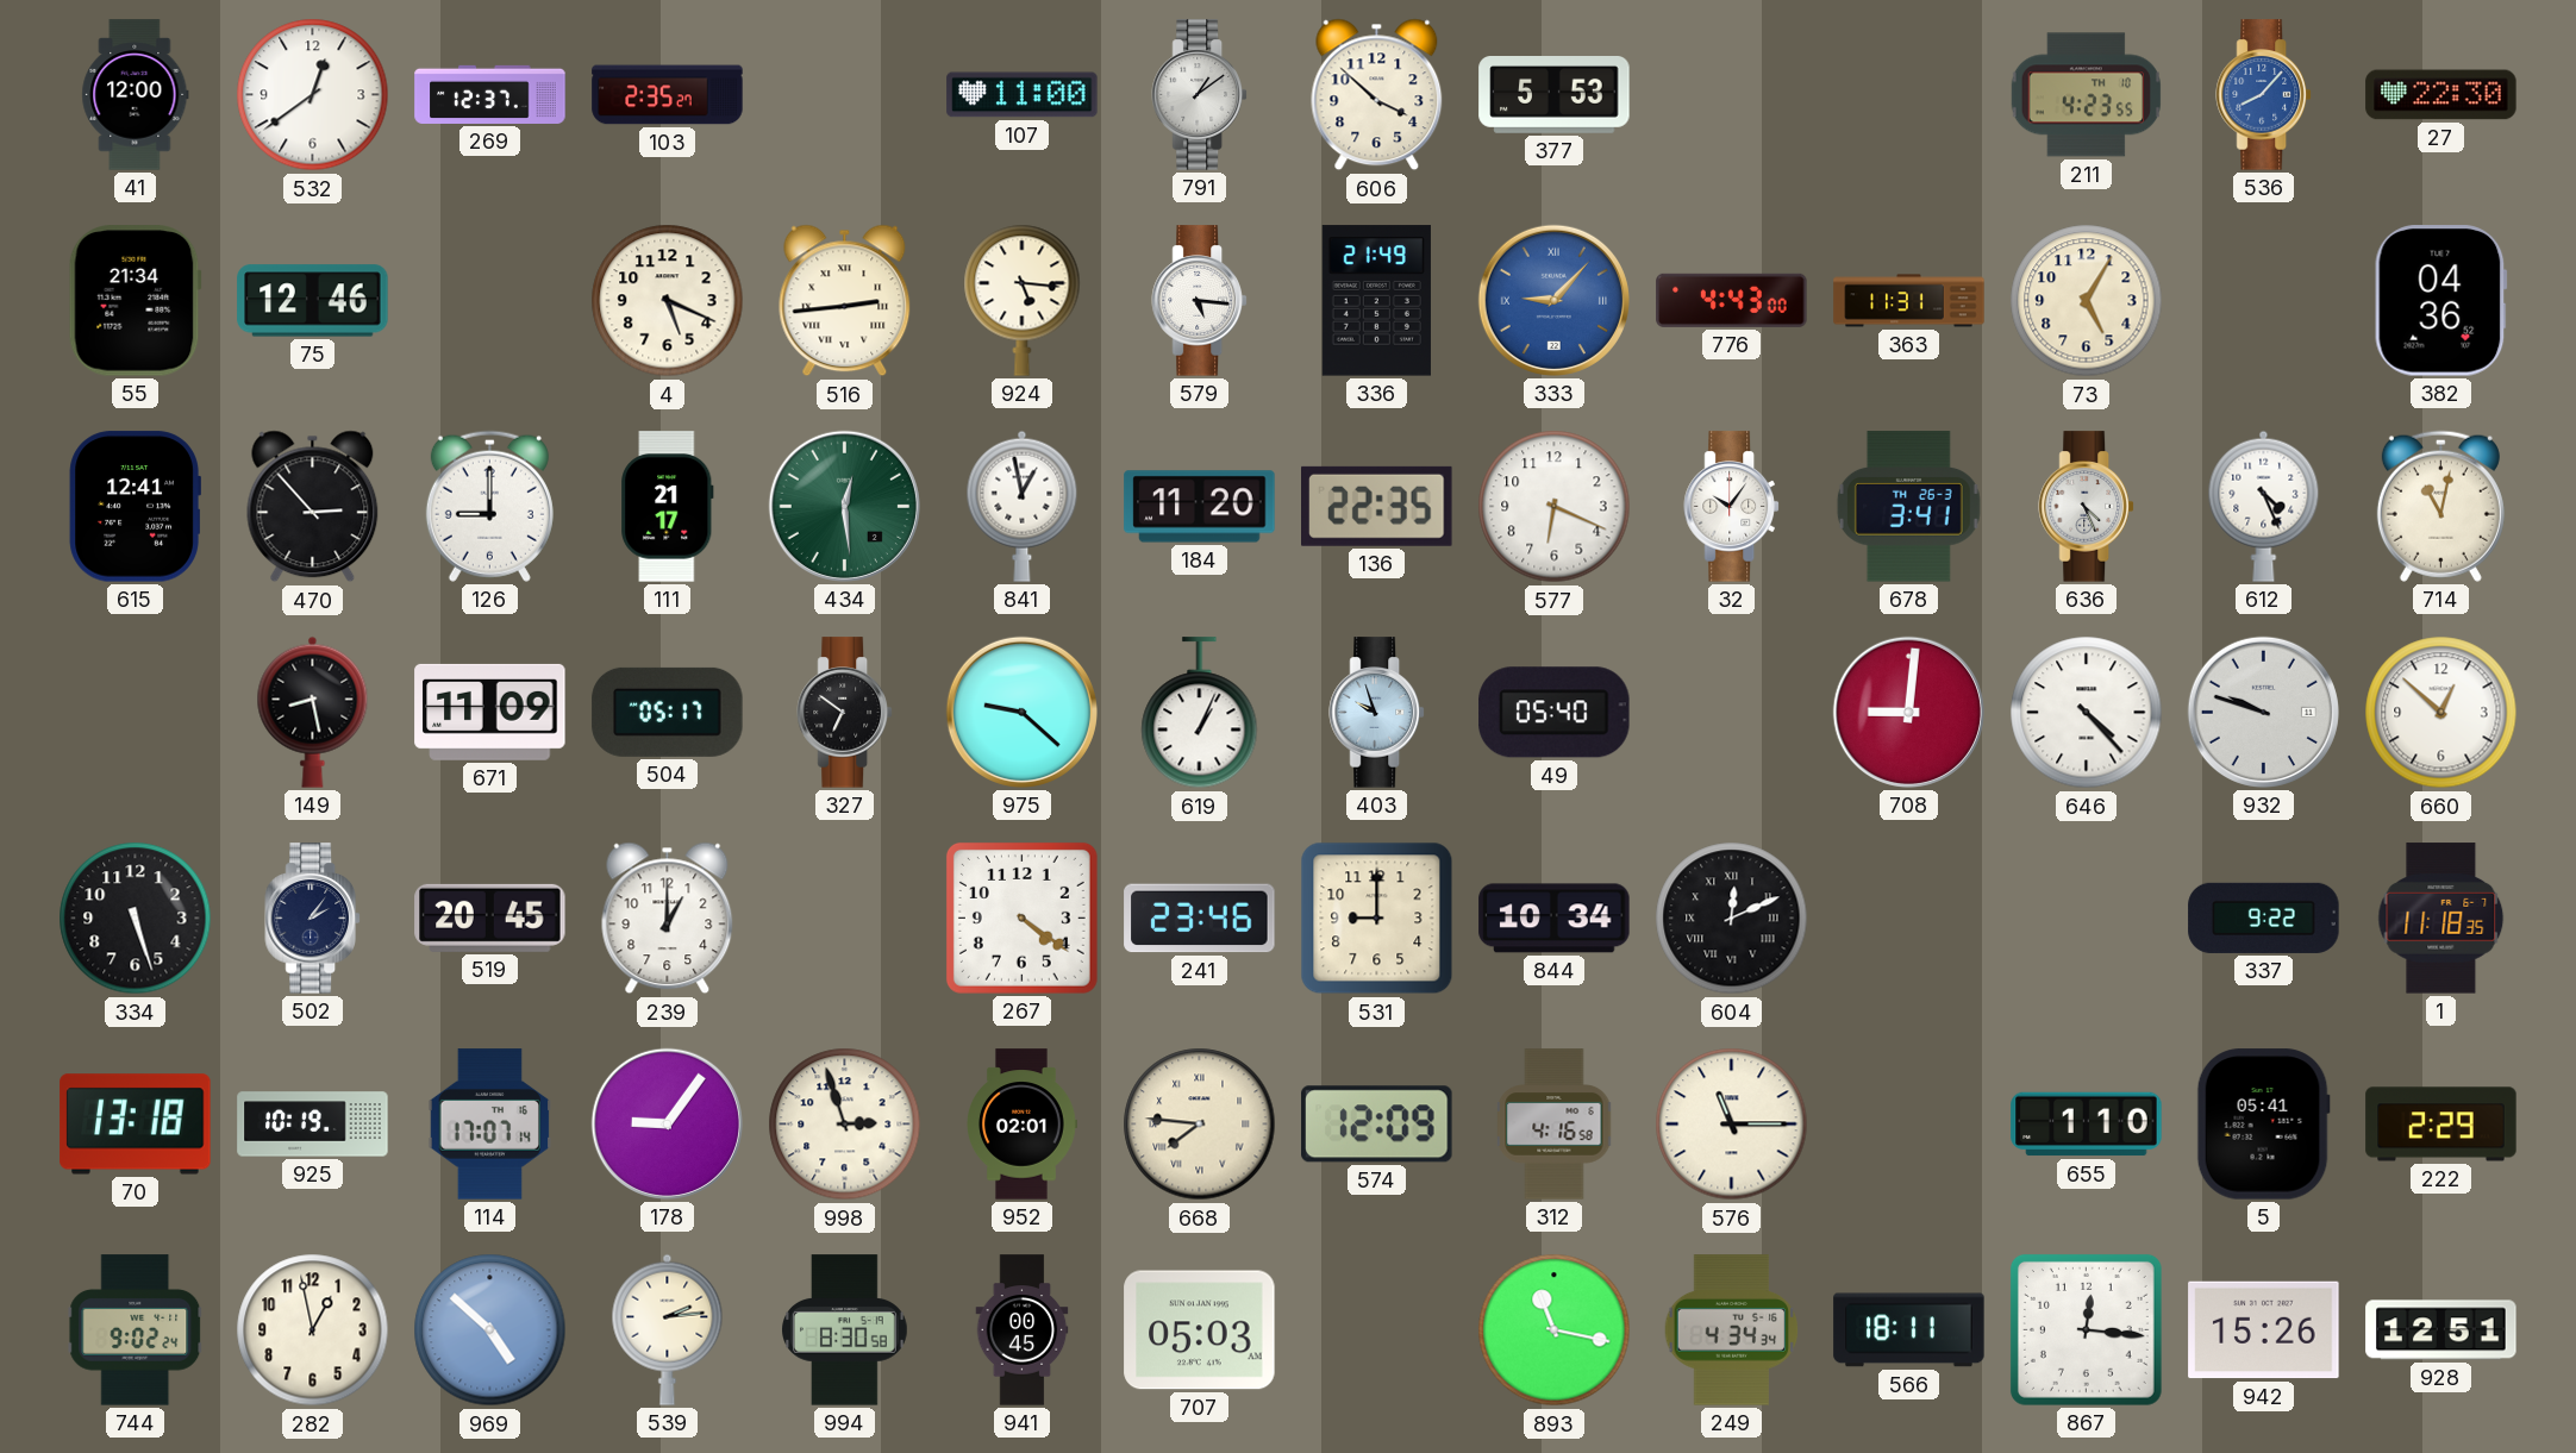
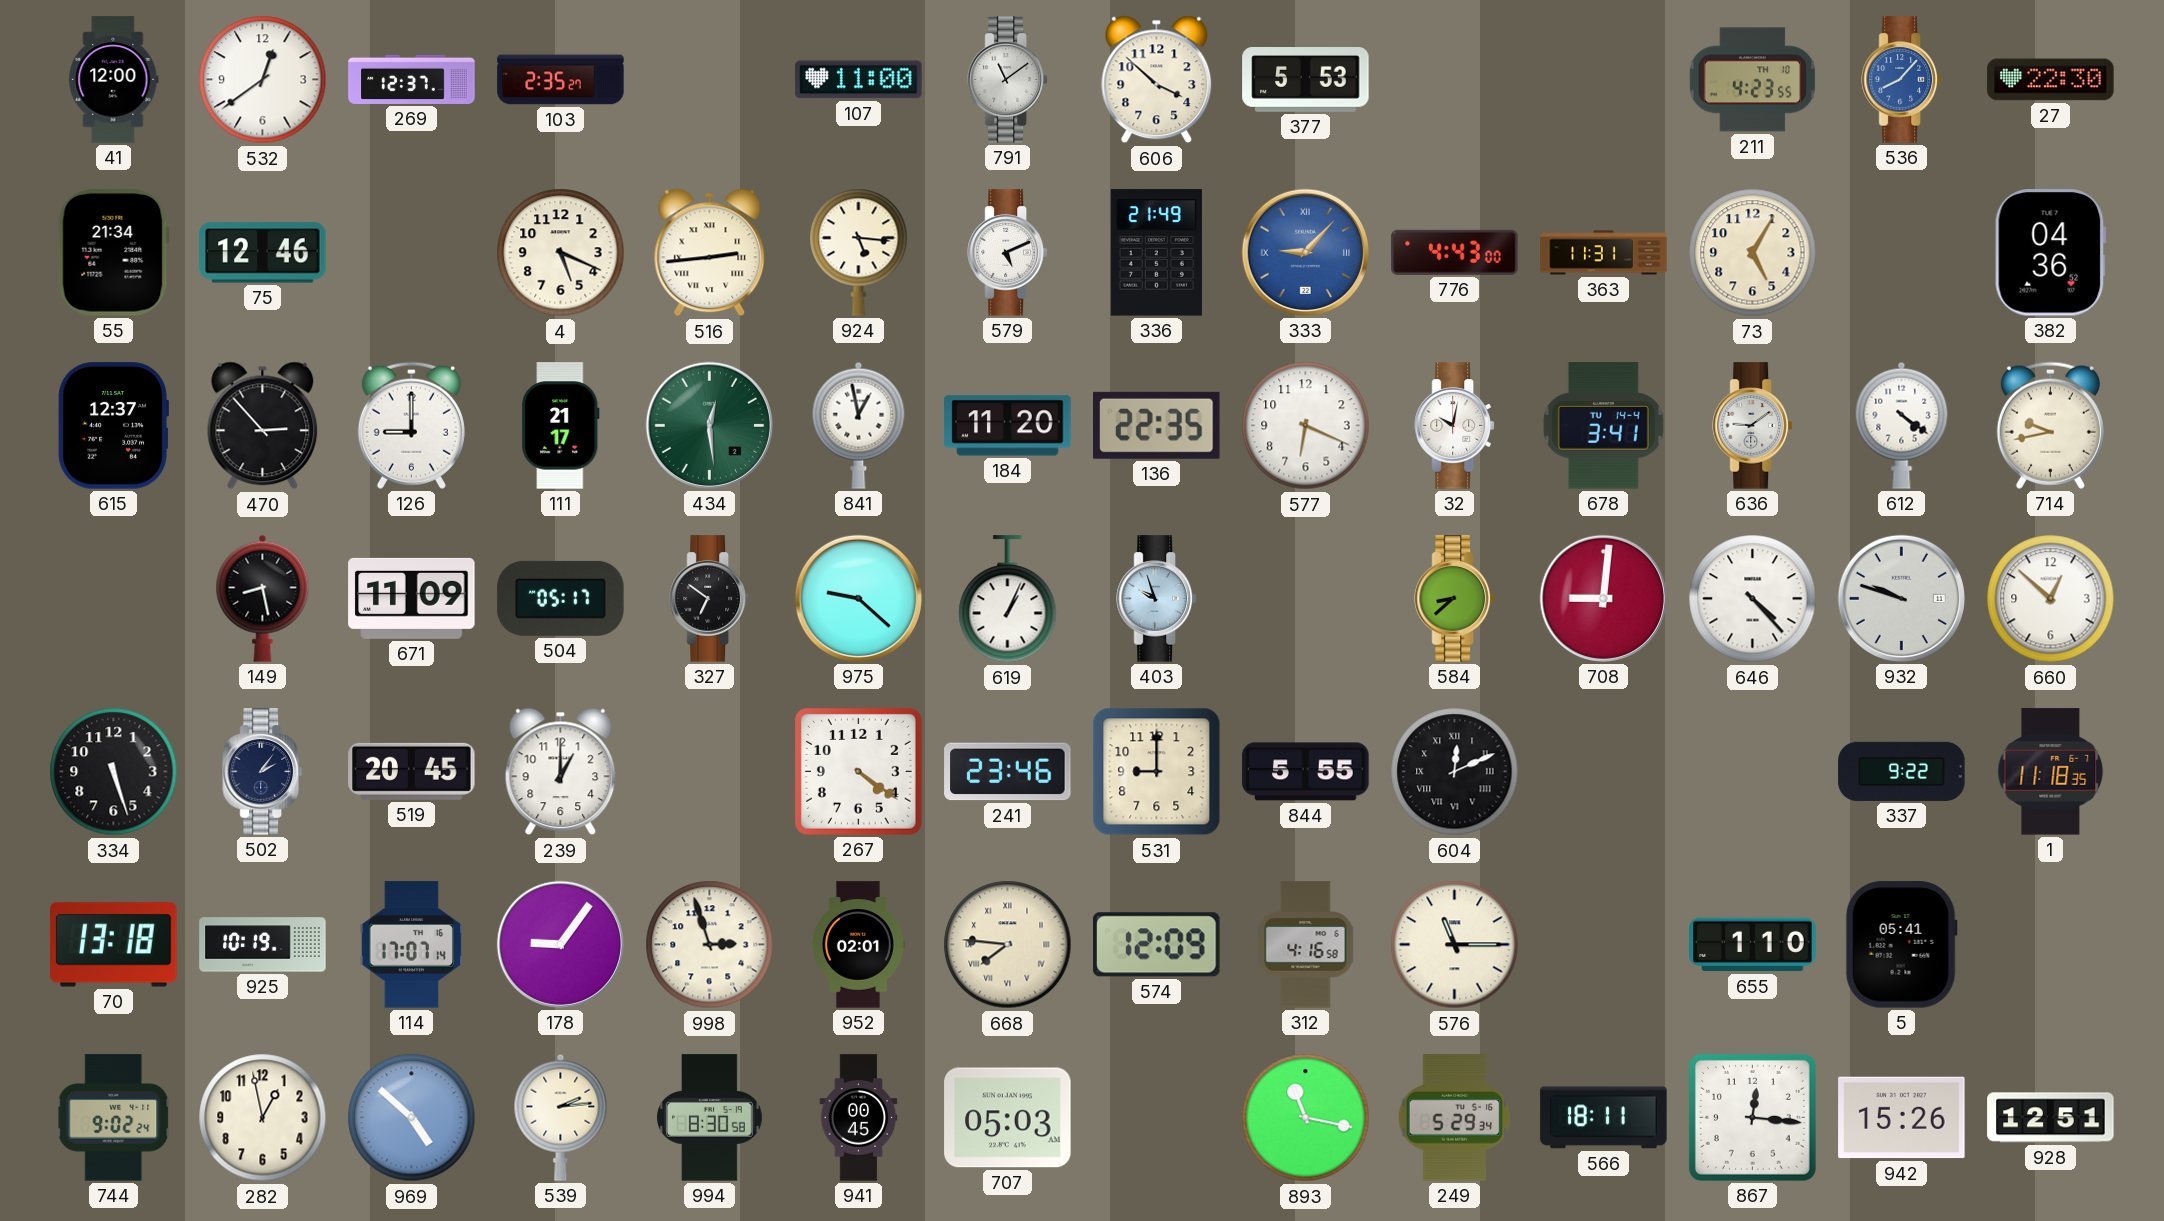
791: 1:09 -> 11:09 (1008, 80)
579: 5:16 -> 5:11 (1008, 253)
615: 12:41 -> 12:37 (113, 426)
32: 10:06 -> 10:02 (1455, 426)
678 date: TH 26-3 -> TU 14-4 (1603, 426)
636: 4:26 -> 9:09 (1753, 426)
612: 4:26 -> 4:21 (1902, 425)
714: 11:02 -> 9:43 (2050, 425)
49: 05:40 -> none (1555, 713)
584: none -> 8:38 (1455, 599)
844: 10:34 -> 5:55 (1306, 772)
222: 2:29 -> none (2441, 1125)
249: 4:34 -> 5:29 (1455, 1118)
